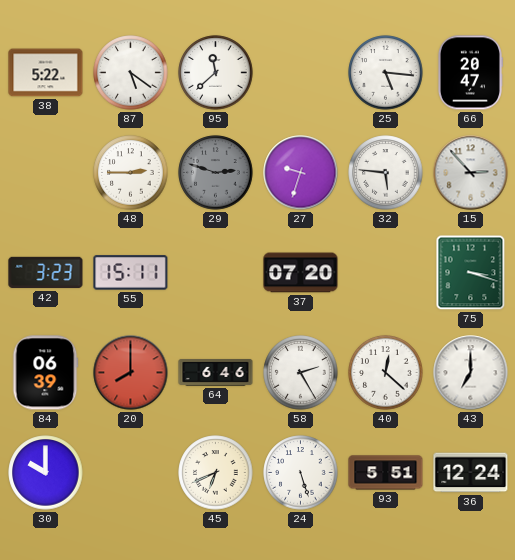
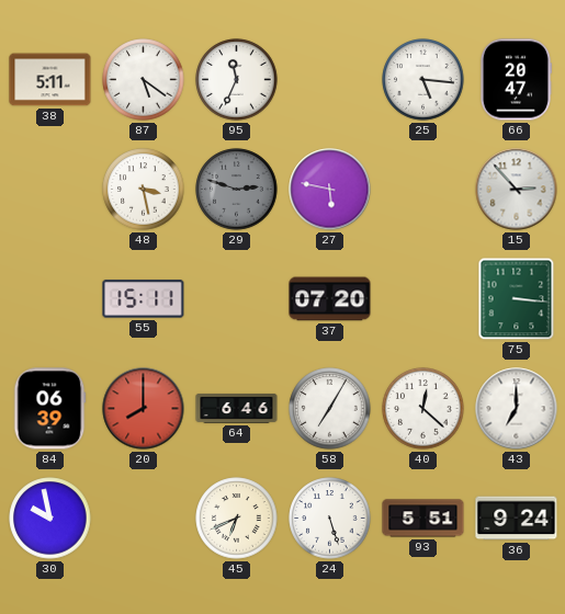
38: 5:22 -> 5:11 (50, 80)
95: 11:38 -> 11:34 (237, 80)
48: 2:45 -> 3:28 (144, 190)
27: 9:33 -> 5:47 (330, 190)
32: 5:46 -> none (386, 173)
42: 3:23 -> none (46, 273)
75: 3:18 -> 3:16 (517, 299)
58: 2:25 -> 7:05 (330, 409)
30: 10:00 -> 9:58 (50, 519)
36: 12:24 -> 9:24 (517, 519)
